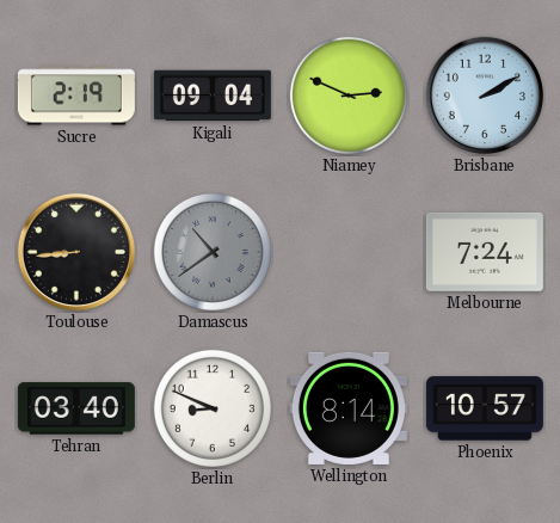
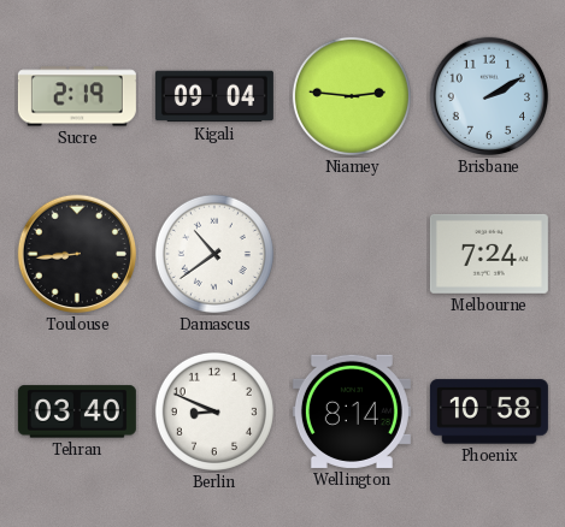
Niamey: 2:49 -> 2:46 (352, 96)
Damascus dial: grey -> white (214, 254)
Phoenix: 10:57 -> 10:58 (489, 411)
